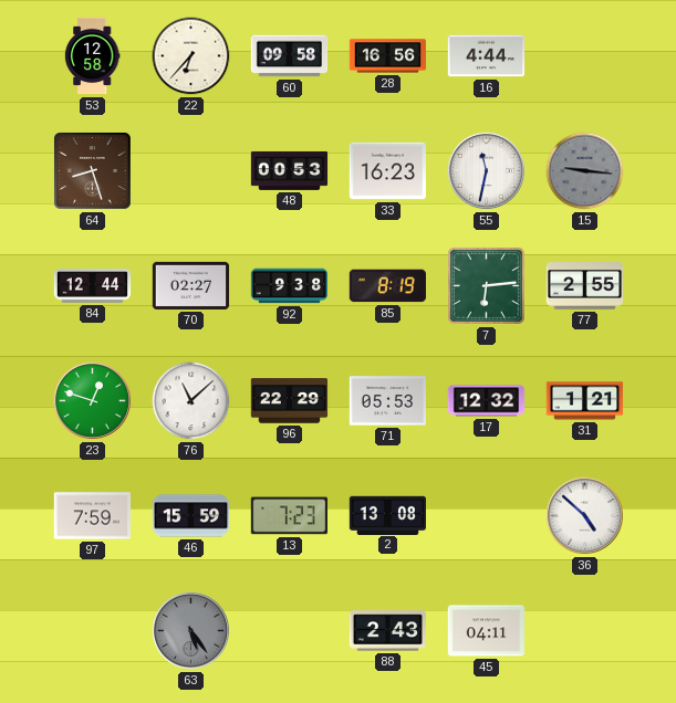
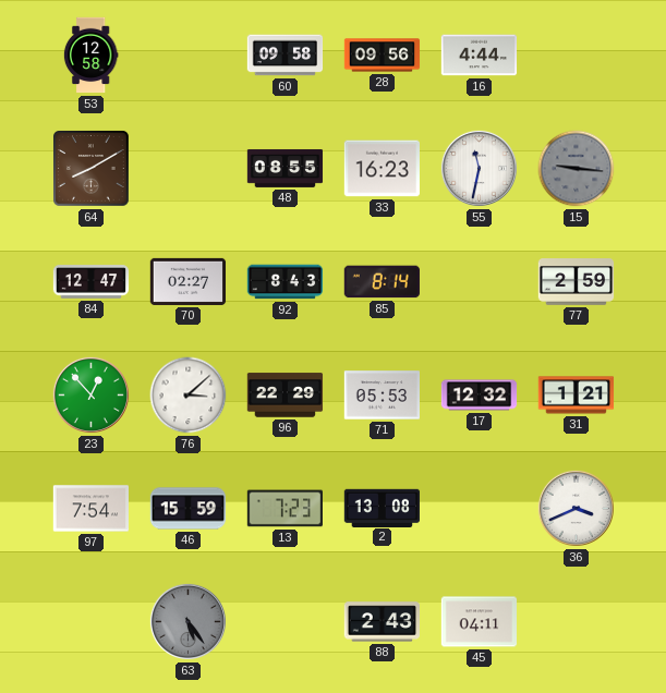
22: 6:37 -> none (191, 56)
28: 16:56 -> 09:56 (383, 56)
64: 8:27 -> 8:10 (92, 169)
48: 00:53 -> 08:55 (286, 168)
84: 12:44 -> 12:47 (92, 282)
92: 9:38 -> 8:43 (286, 282)
85: 8:19 -> 8:14 (382, 282)
7: 6:14 -> none (487, 286)
77: 2:55 -> 2:59 (577, 282)
23: 12:48 -> 12:53 (90, 394)
76: 11:08 -> 3:08 (189, 396)
97: 7:59 -> 7:54 (90, 509)
36: 4:52 -> 3:41 (576, 508)
